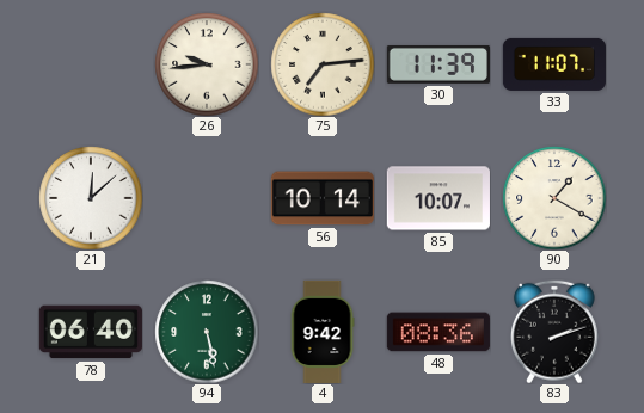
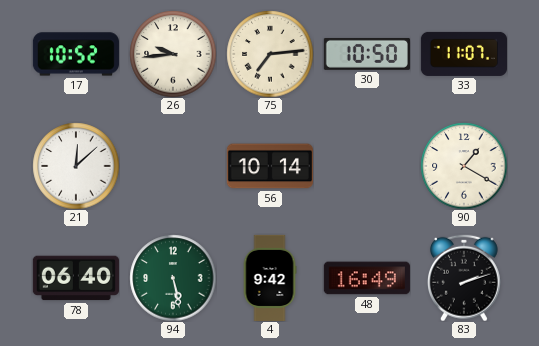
17: none -> 10:52 (75, 54)
30: 11:39 -> 10:50 (367, 54)
85: 10:07 -> none (438, 198)
48: 08:36 -> 16:49 (367, 278)
